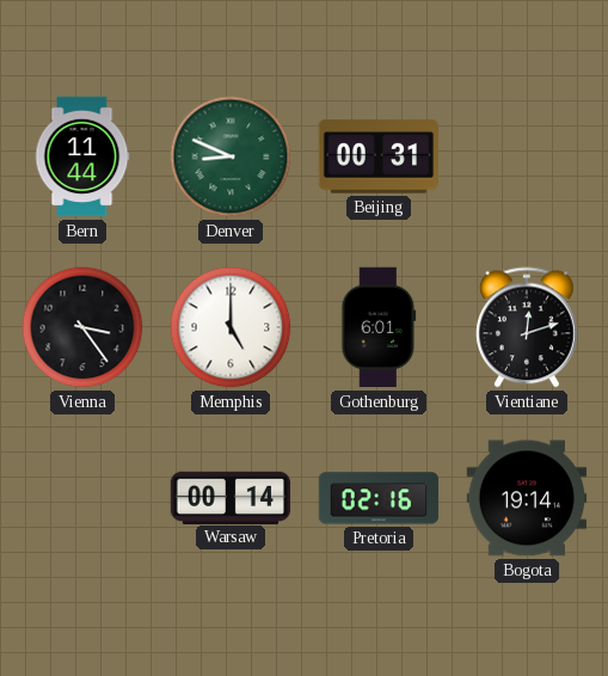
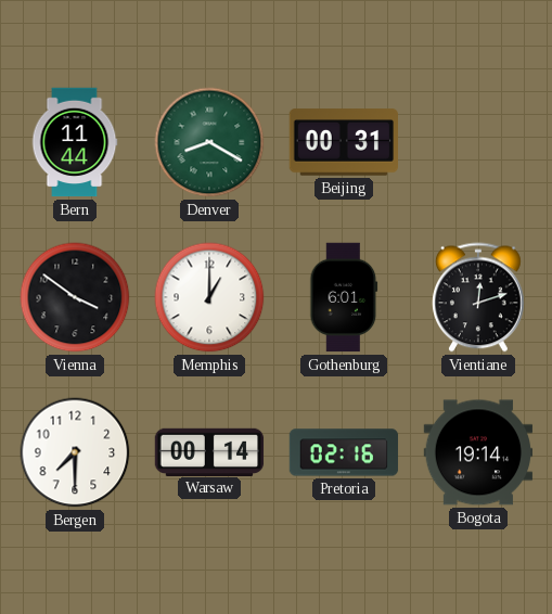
Denver: 8:49 -> 8:20 (209, 142)
Vienna: 3:24 -> 3:51 (75, 297)
Memphis: 5:00 -> 1:00 (209, 297)
Bergen: none -> 7:30 (75, 452)
